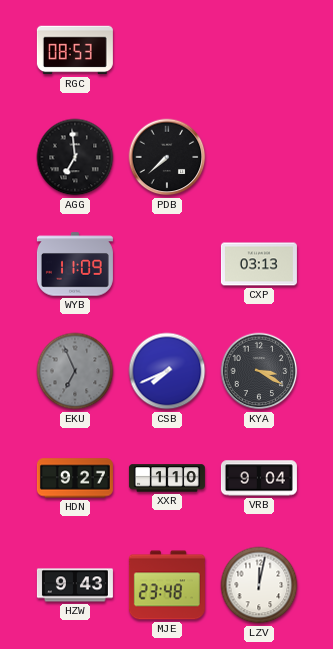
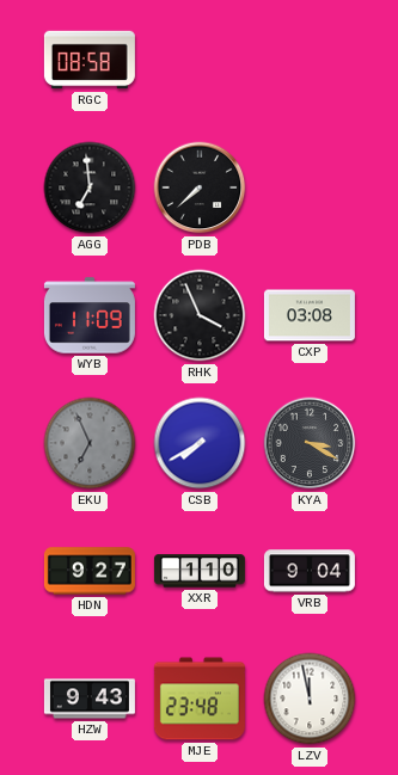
RGC: 08:53 -> 08:58 (90, 60)
RHK: none -> 3:56 (200, 315)
CXP: 03:13 -> 03:08 (310, 315)
CSB: 7:41 -> 7:40 (200, 443)
LZV: 12:02 -> 11:58 (310, 699)
